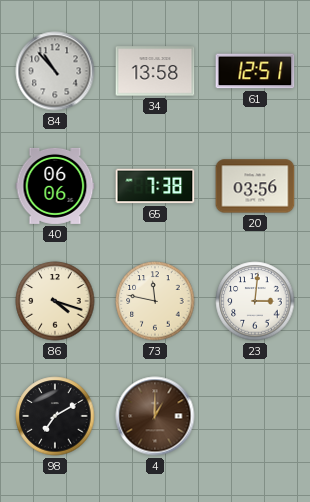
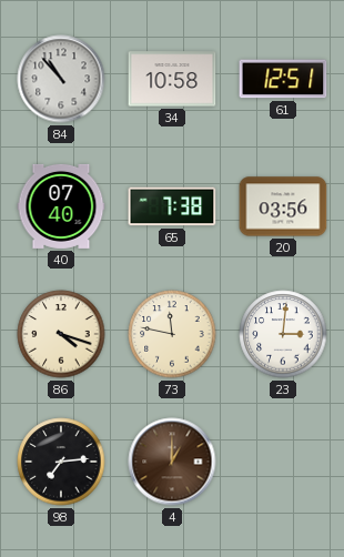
34: 13:58 -> 10:58 (172, 79)
40: 06:06 -> 07:40 (61, 206)
98: 7:10 -> 7:14 (61, 462)
